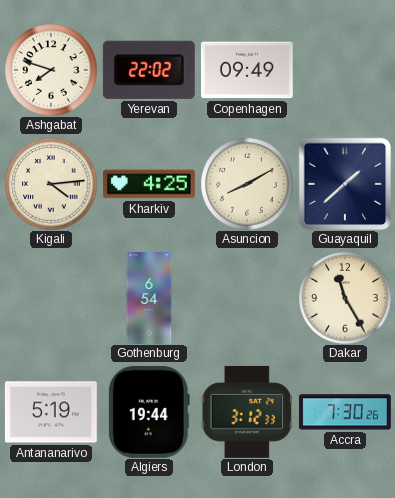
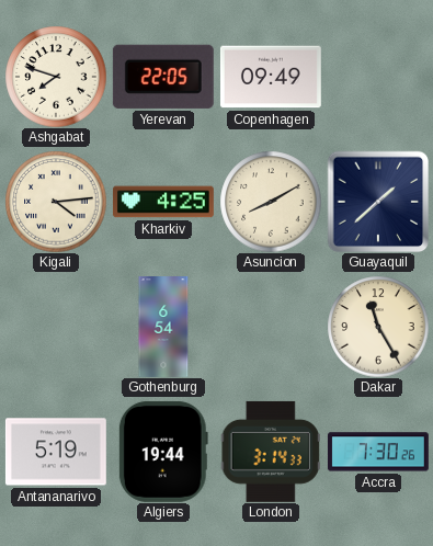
Yerevan: 22:02 -> 22:05 (163, 77)
London: 3:12 -> 3:14 (271, 452)
